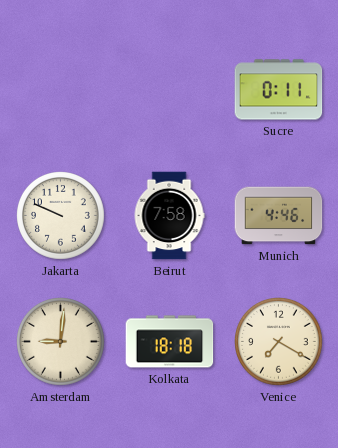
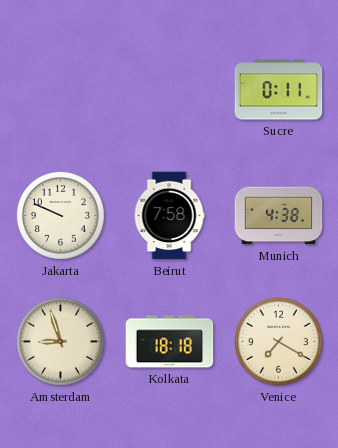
Munich: 4:46 -> 4:38 (279, 216)
Amsterdam: 9:01 -> 8:57 (61, 342)
